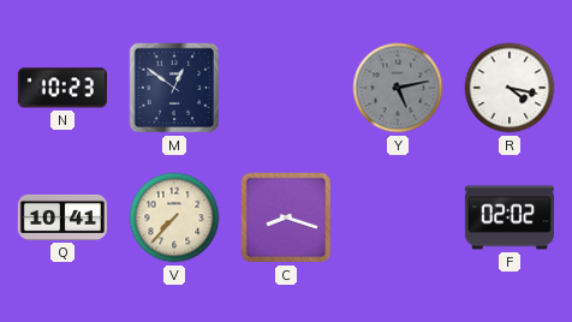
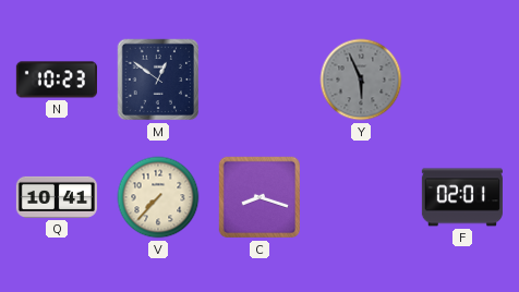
Y: 5:13 -> 5:56 (361, 80)
R: 4:17 -> none (510, 88)
F: 02:02 -> 02:01 (462, 197)
